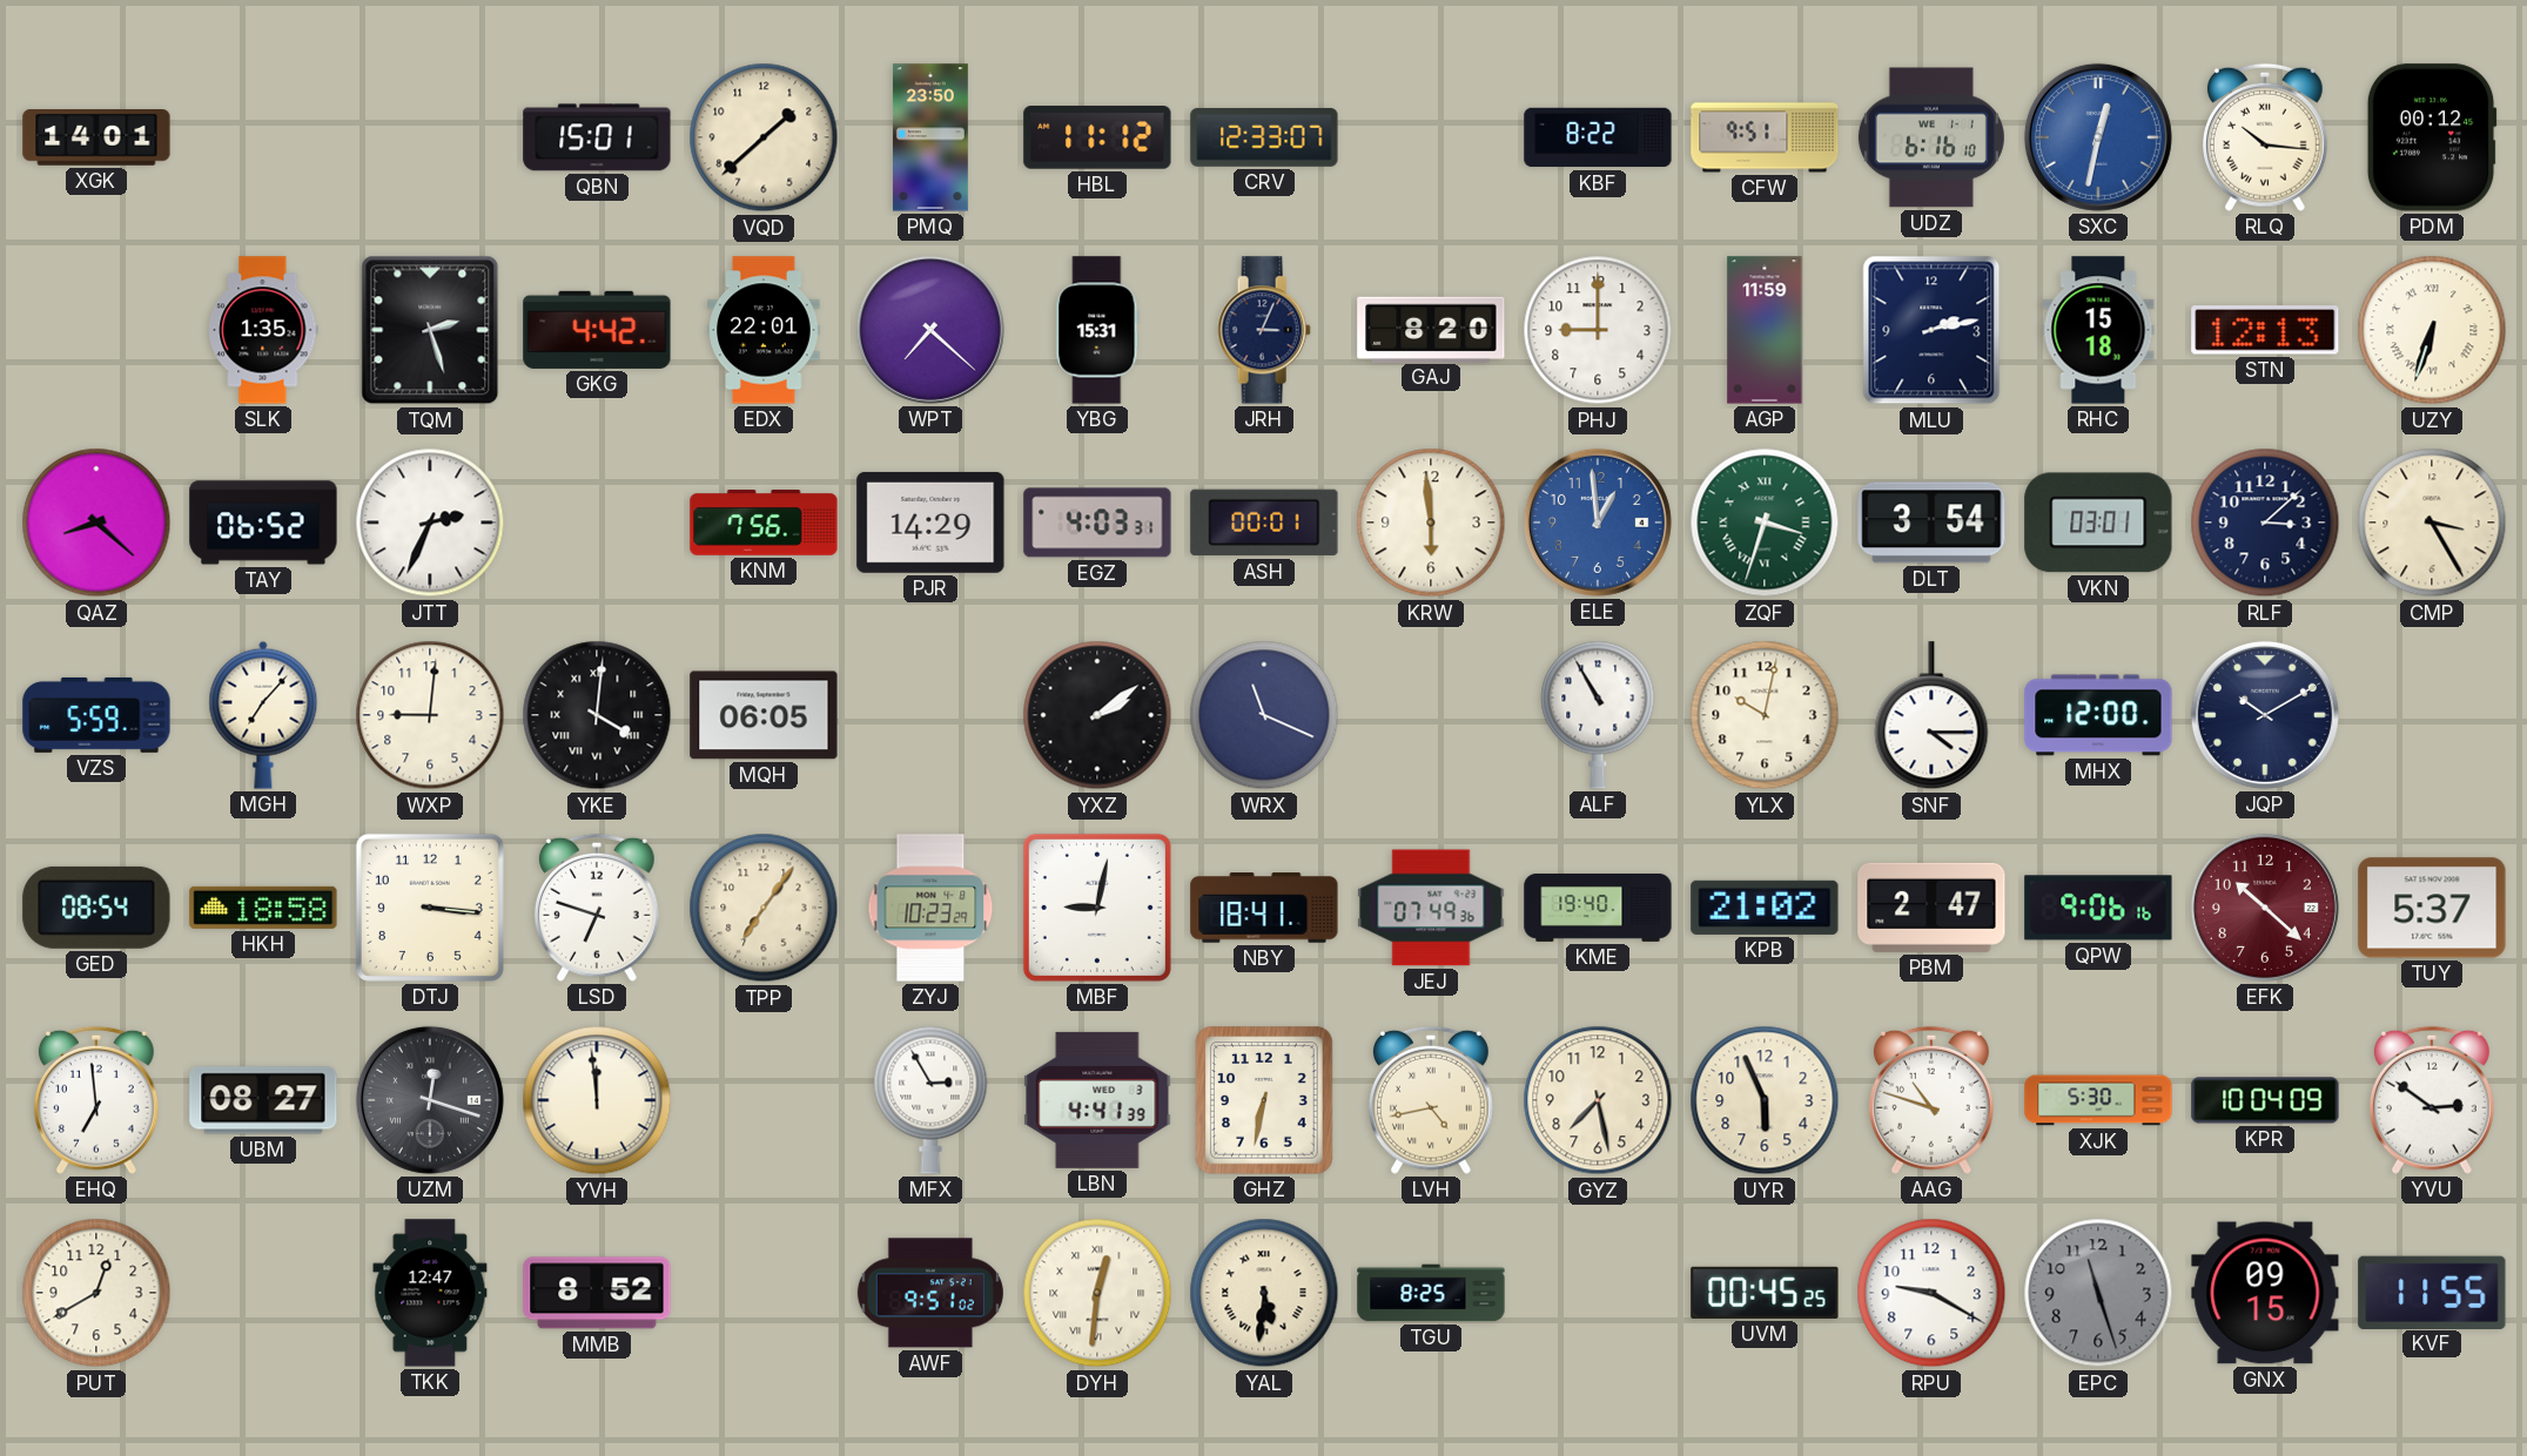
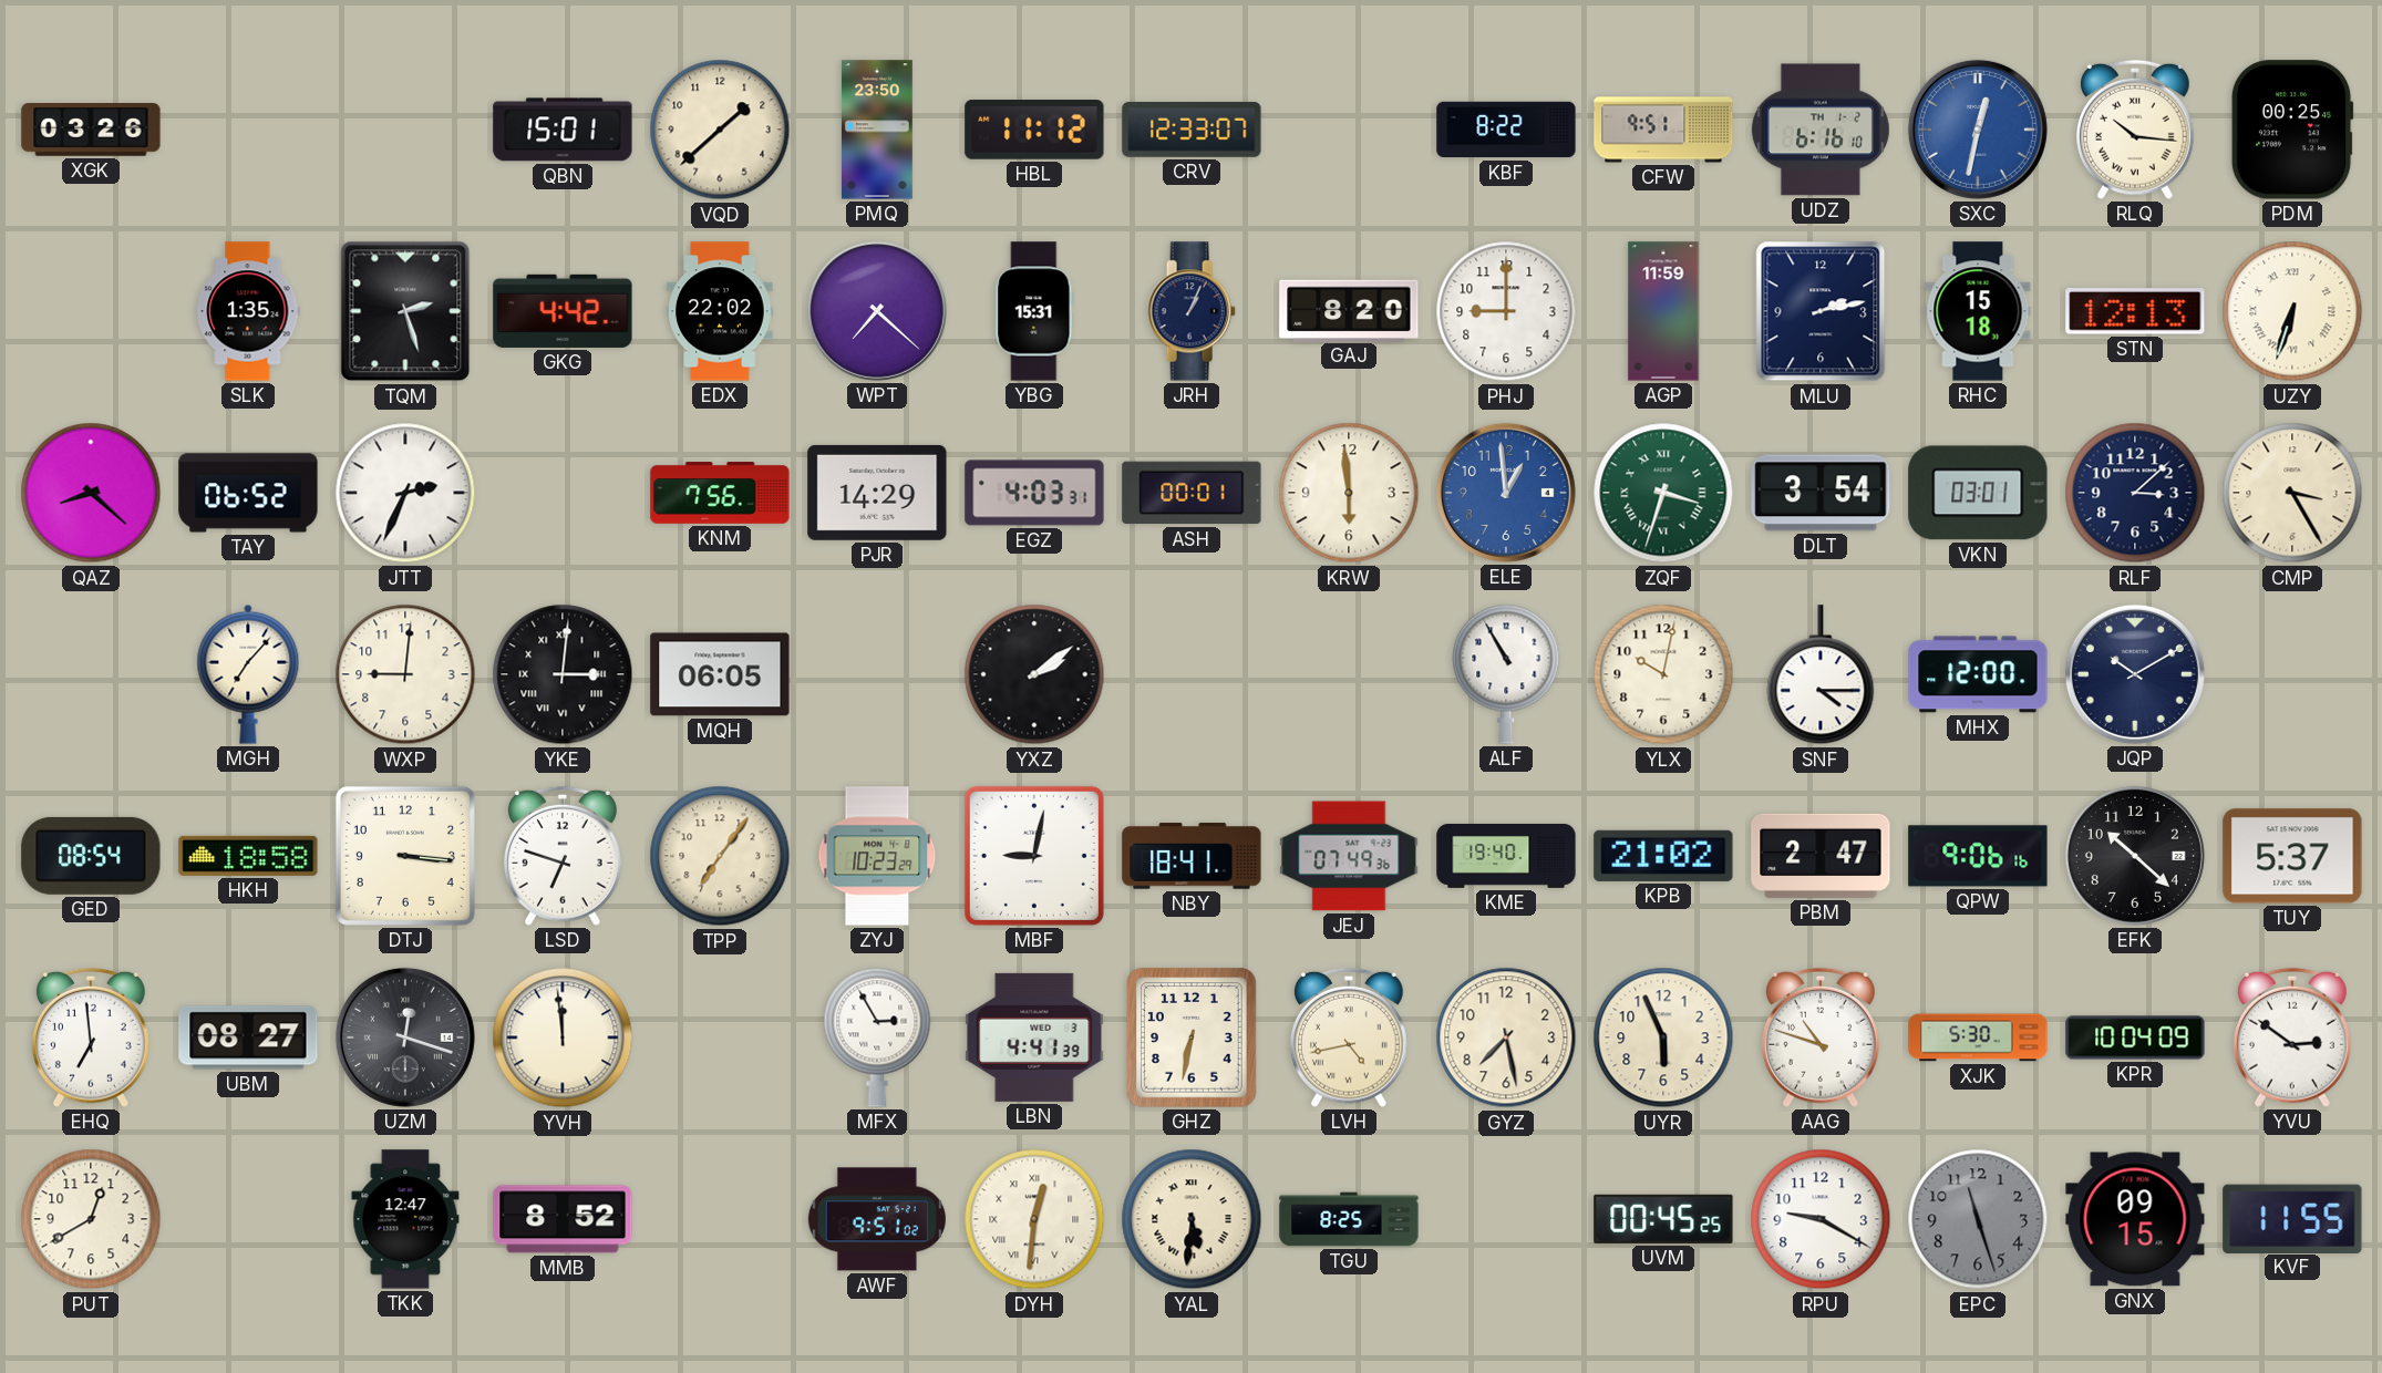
XGK: 14:01 -> 03:26 (91, 130)
UDZ date: WE 1-1 -> TH 1-2 (1821, 130)
PDM: 00:12 -> 00:25 (2292, 130)
EDX: 22:01 -> 22:02 (720, 311)
JRH: 3:04 -> 1:04 (1192, 311)
VZS: 5:59 -> none (96, 715)
YKE: 4:01 -> 3:01 (563, 674)
WRX: 11:19 -> none (1264, 715)
EFK dial: burgundy -> black (2135, 856)
